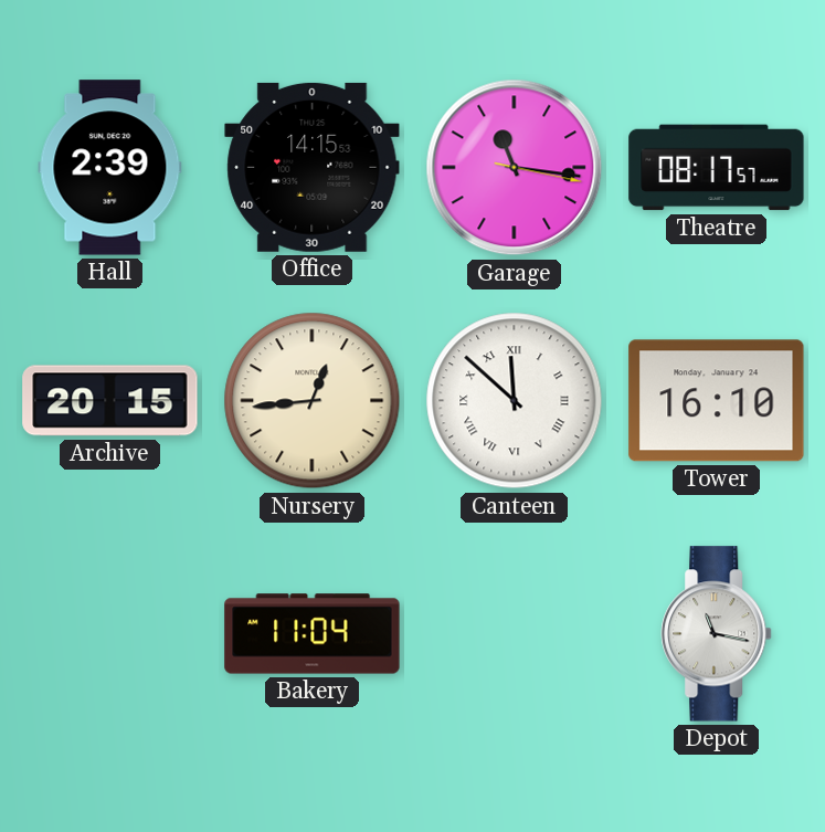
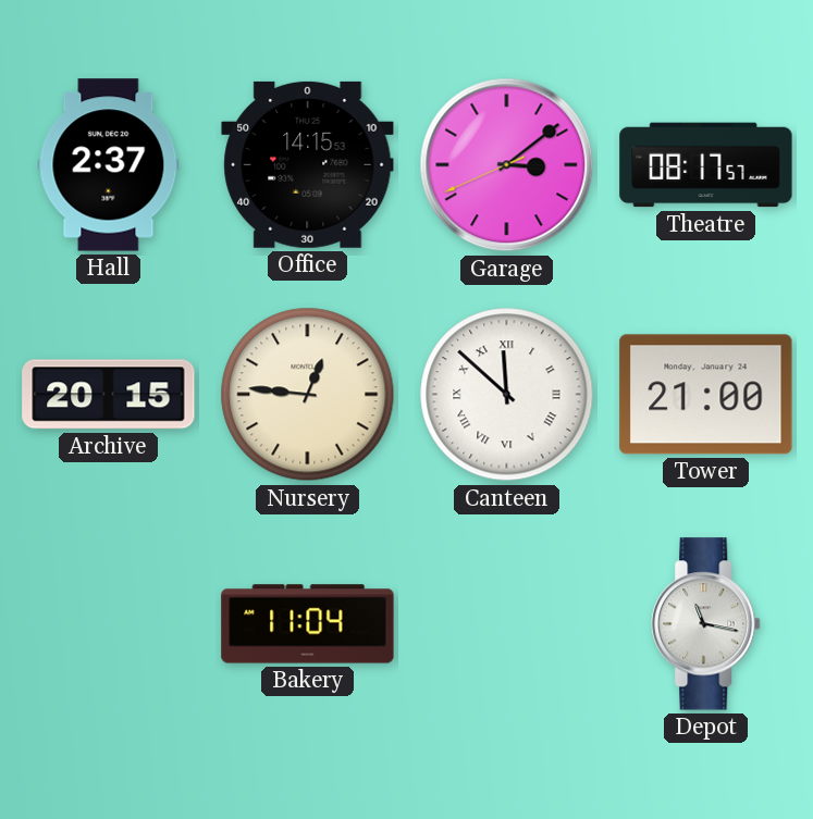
Hall: 2:39 -> 2:37 (109, 165)
Garage: 11:16 -> 3:08 (507, 165)
Nursery: 12:44 -> 12:46 (308, 395)
Tower: 16:10 -> 21:00 (706, 395)
